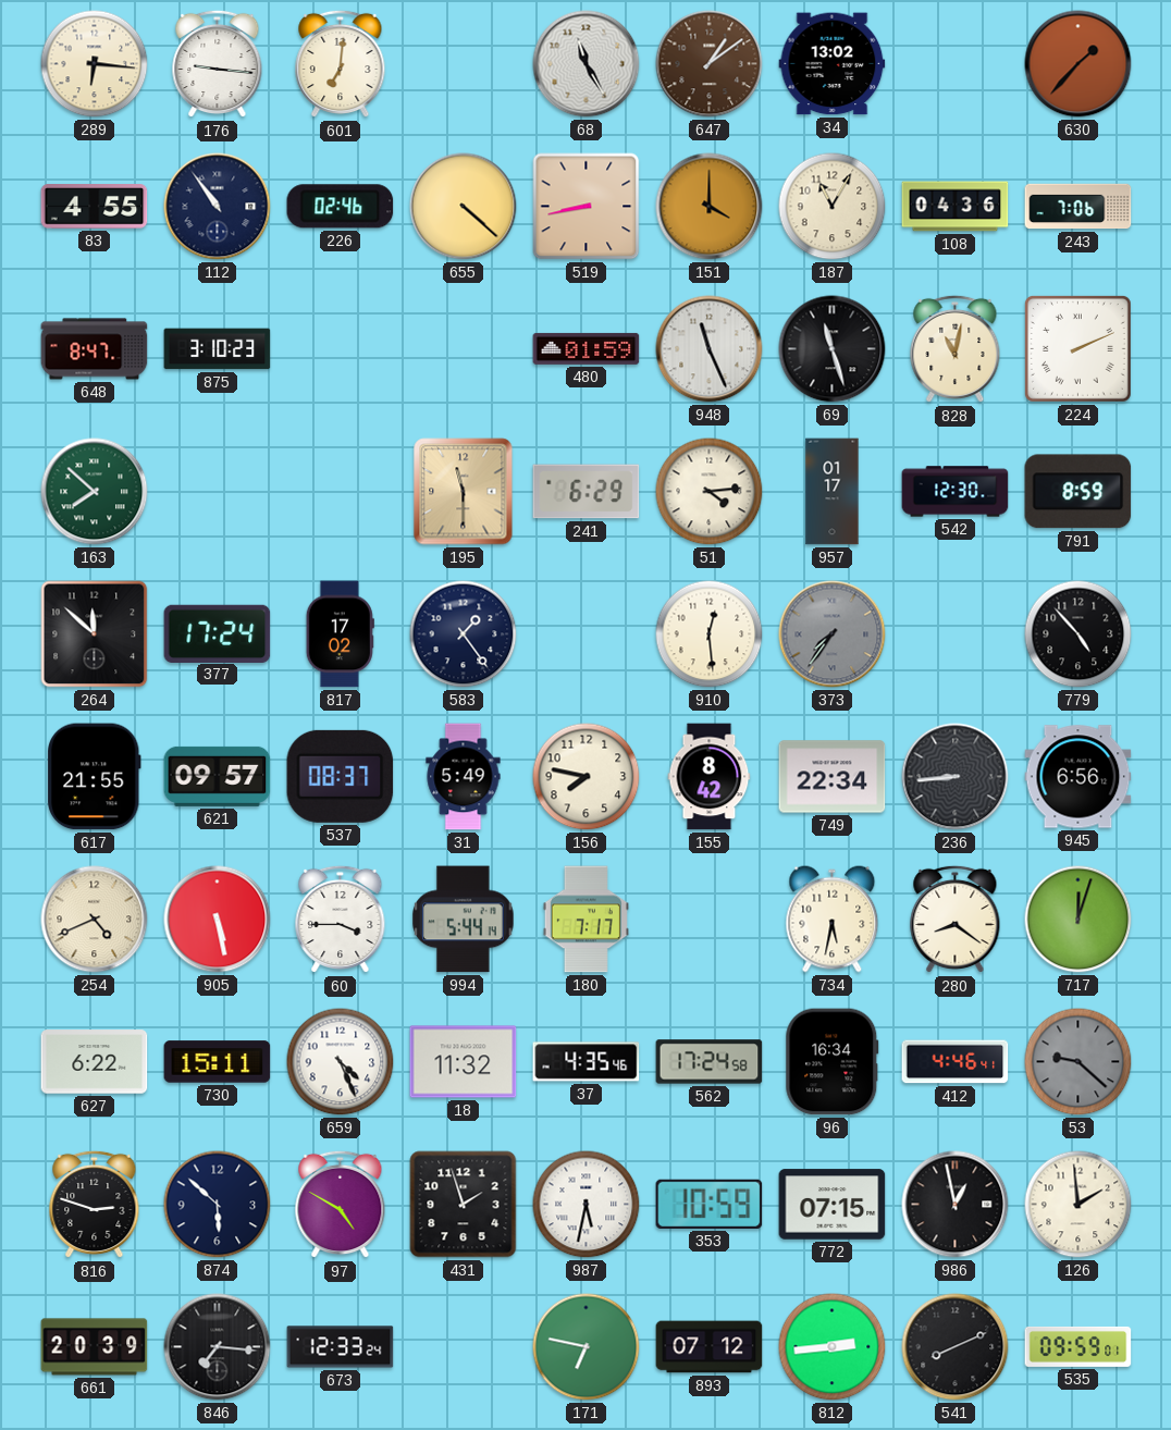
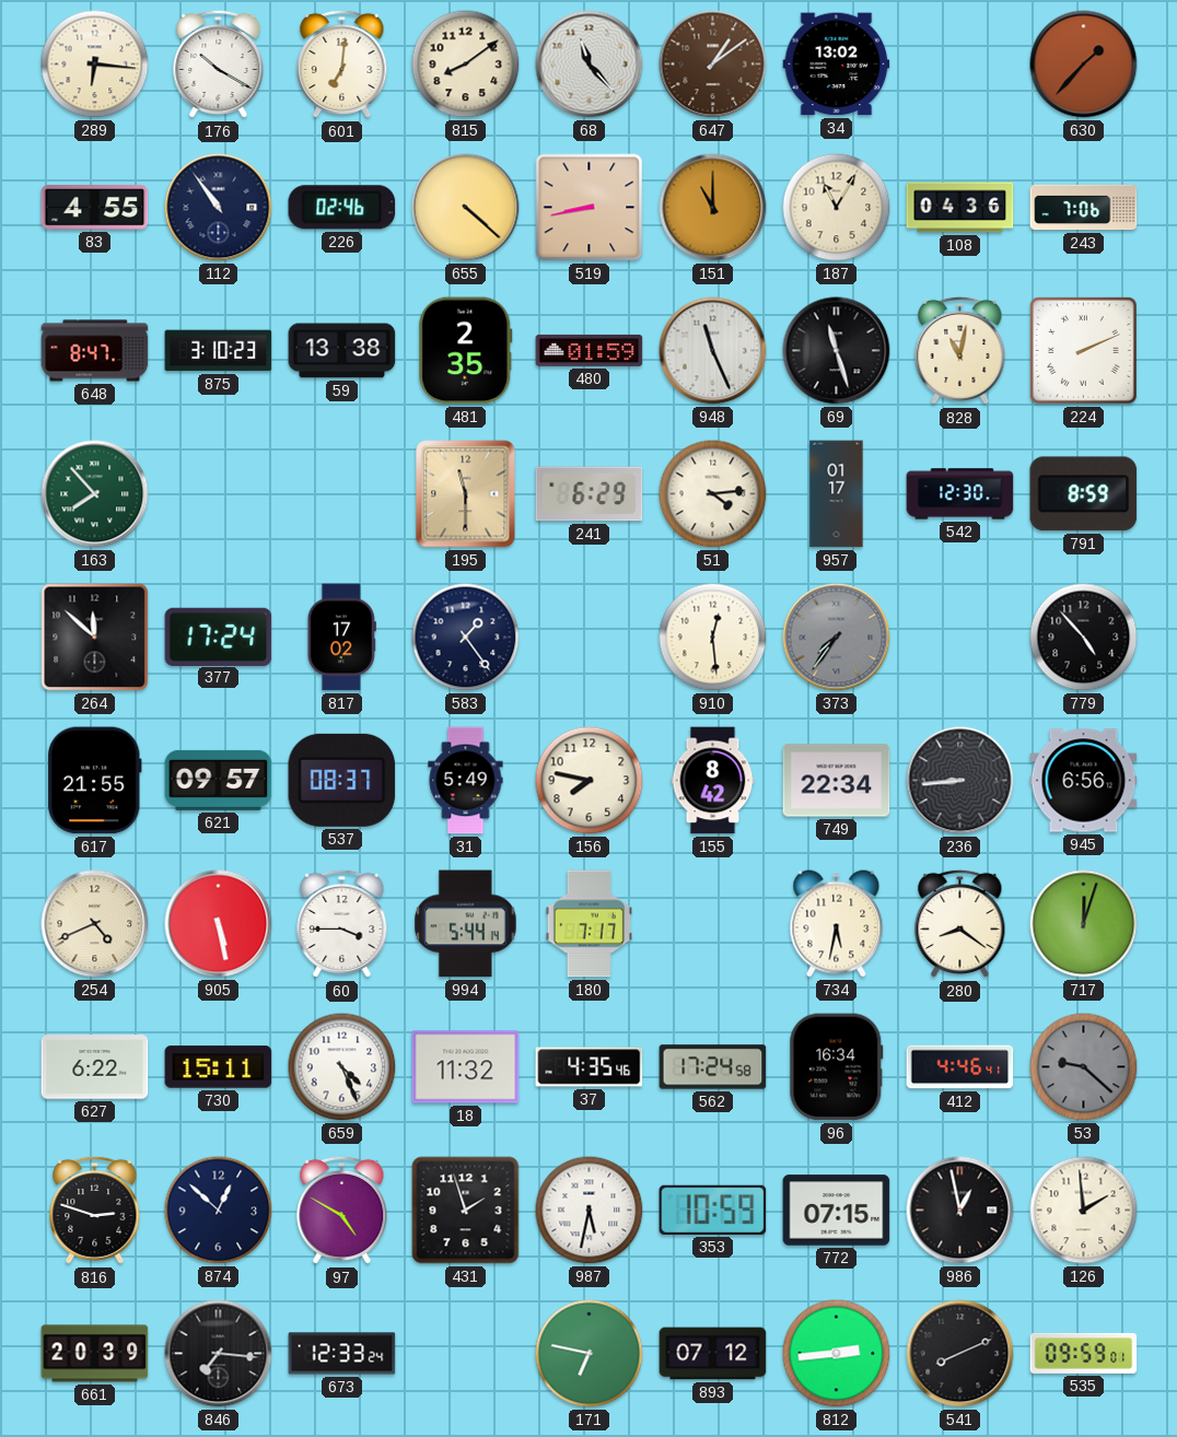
176: 9:16 -> 10:20 (219, 65)
815: none -> 8:09 (466, 65)
68: 11:25 -> 11:23 (590, 65)
151: 4:00 -> 11:00 (713, 208)
59: none -> 13:38 (342, 351)
481: none -> 2:35 (466, 351)
163: 7:52 -> 7:53 (95, 494)
874: 5:52 -> 12:52 (219, 1211)
